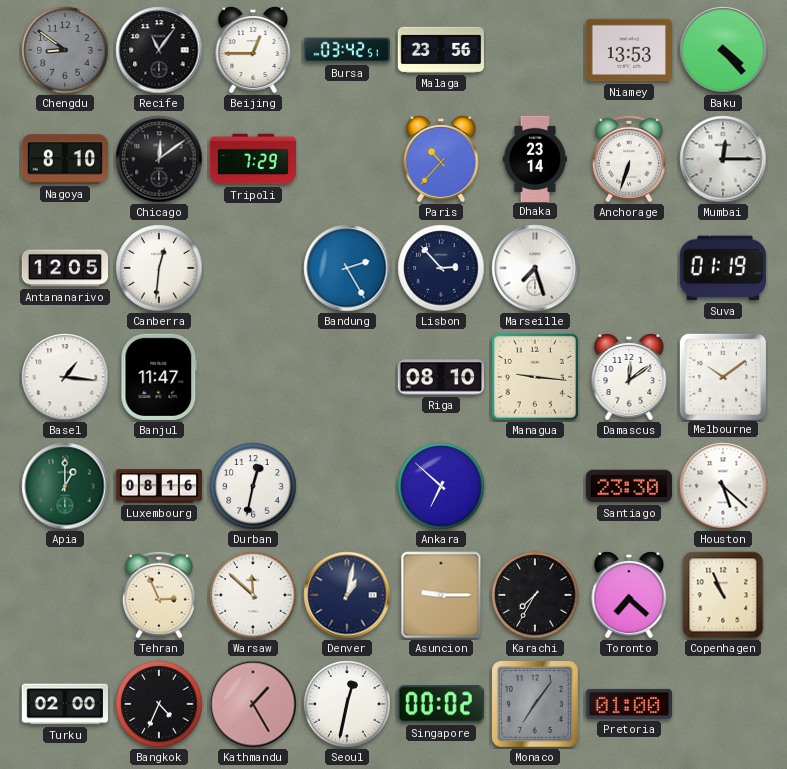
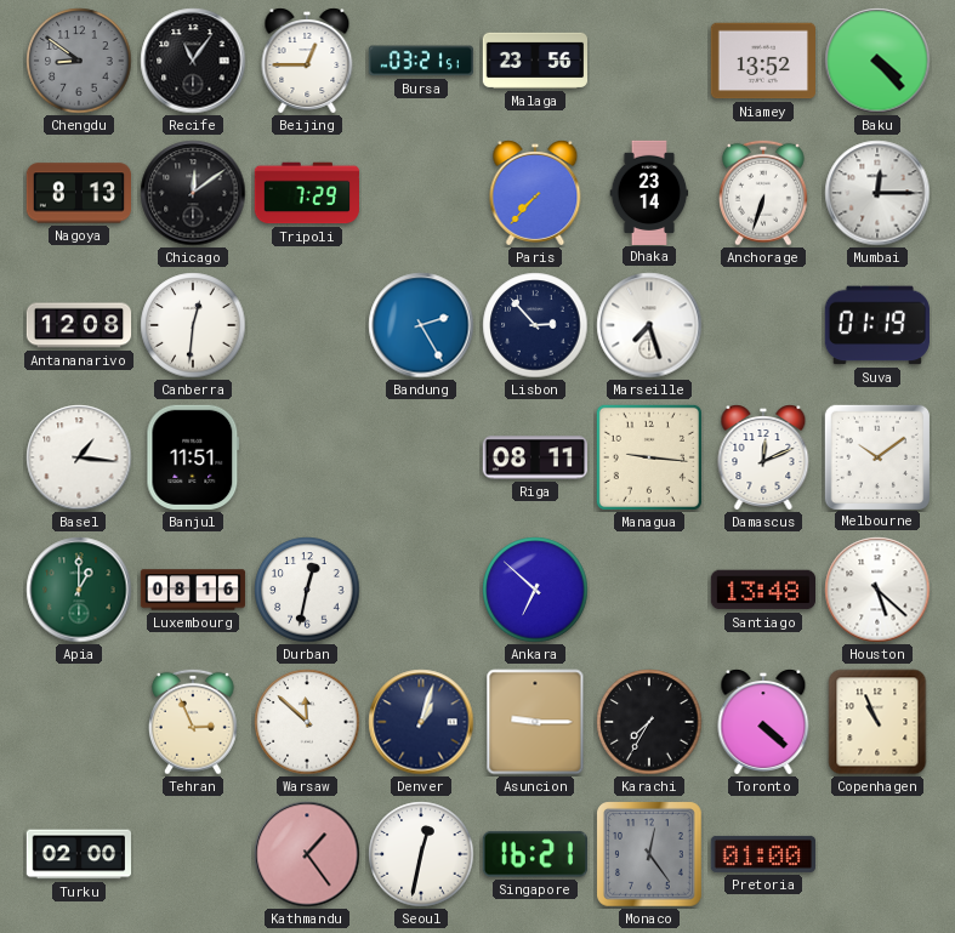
Bursa: 03:42 -> 03:21 (421, 61)
Niamey: 13:53 -> 13:52 (762, 61)
Nagoya: 8:10 -> 8:13 (78, 193)
Paris: 10:37 -> 7:37 (535, 193)
Antananarivo: 12:05 -> 12:08 (79, 325)
Banjul: 11:47 -> 11:51 (193, 457)
Riga: 08:10 -> 08:11 (534, 457)
Damascus: 12:09 -> 12:11 (763, 457)
Santiago: 23:30 -> 13:48 (762, 590)
Denver: 1:02 -> 1:03 (421, 722)
Toronto: 7:22 -> 4:22 (763, 722)
Bangkok: 4:34 -> none (159, 704)
Kathmandu: 1:25 -> 1:24 (307, 854)
Singapore: 00:02 -> 16:21 (535, 854)
Monaco: 7:06 -> 12:24 (650, 855)
